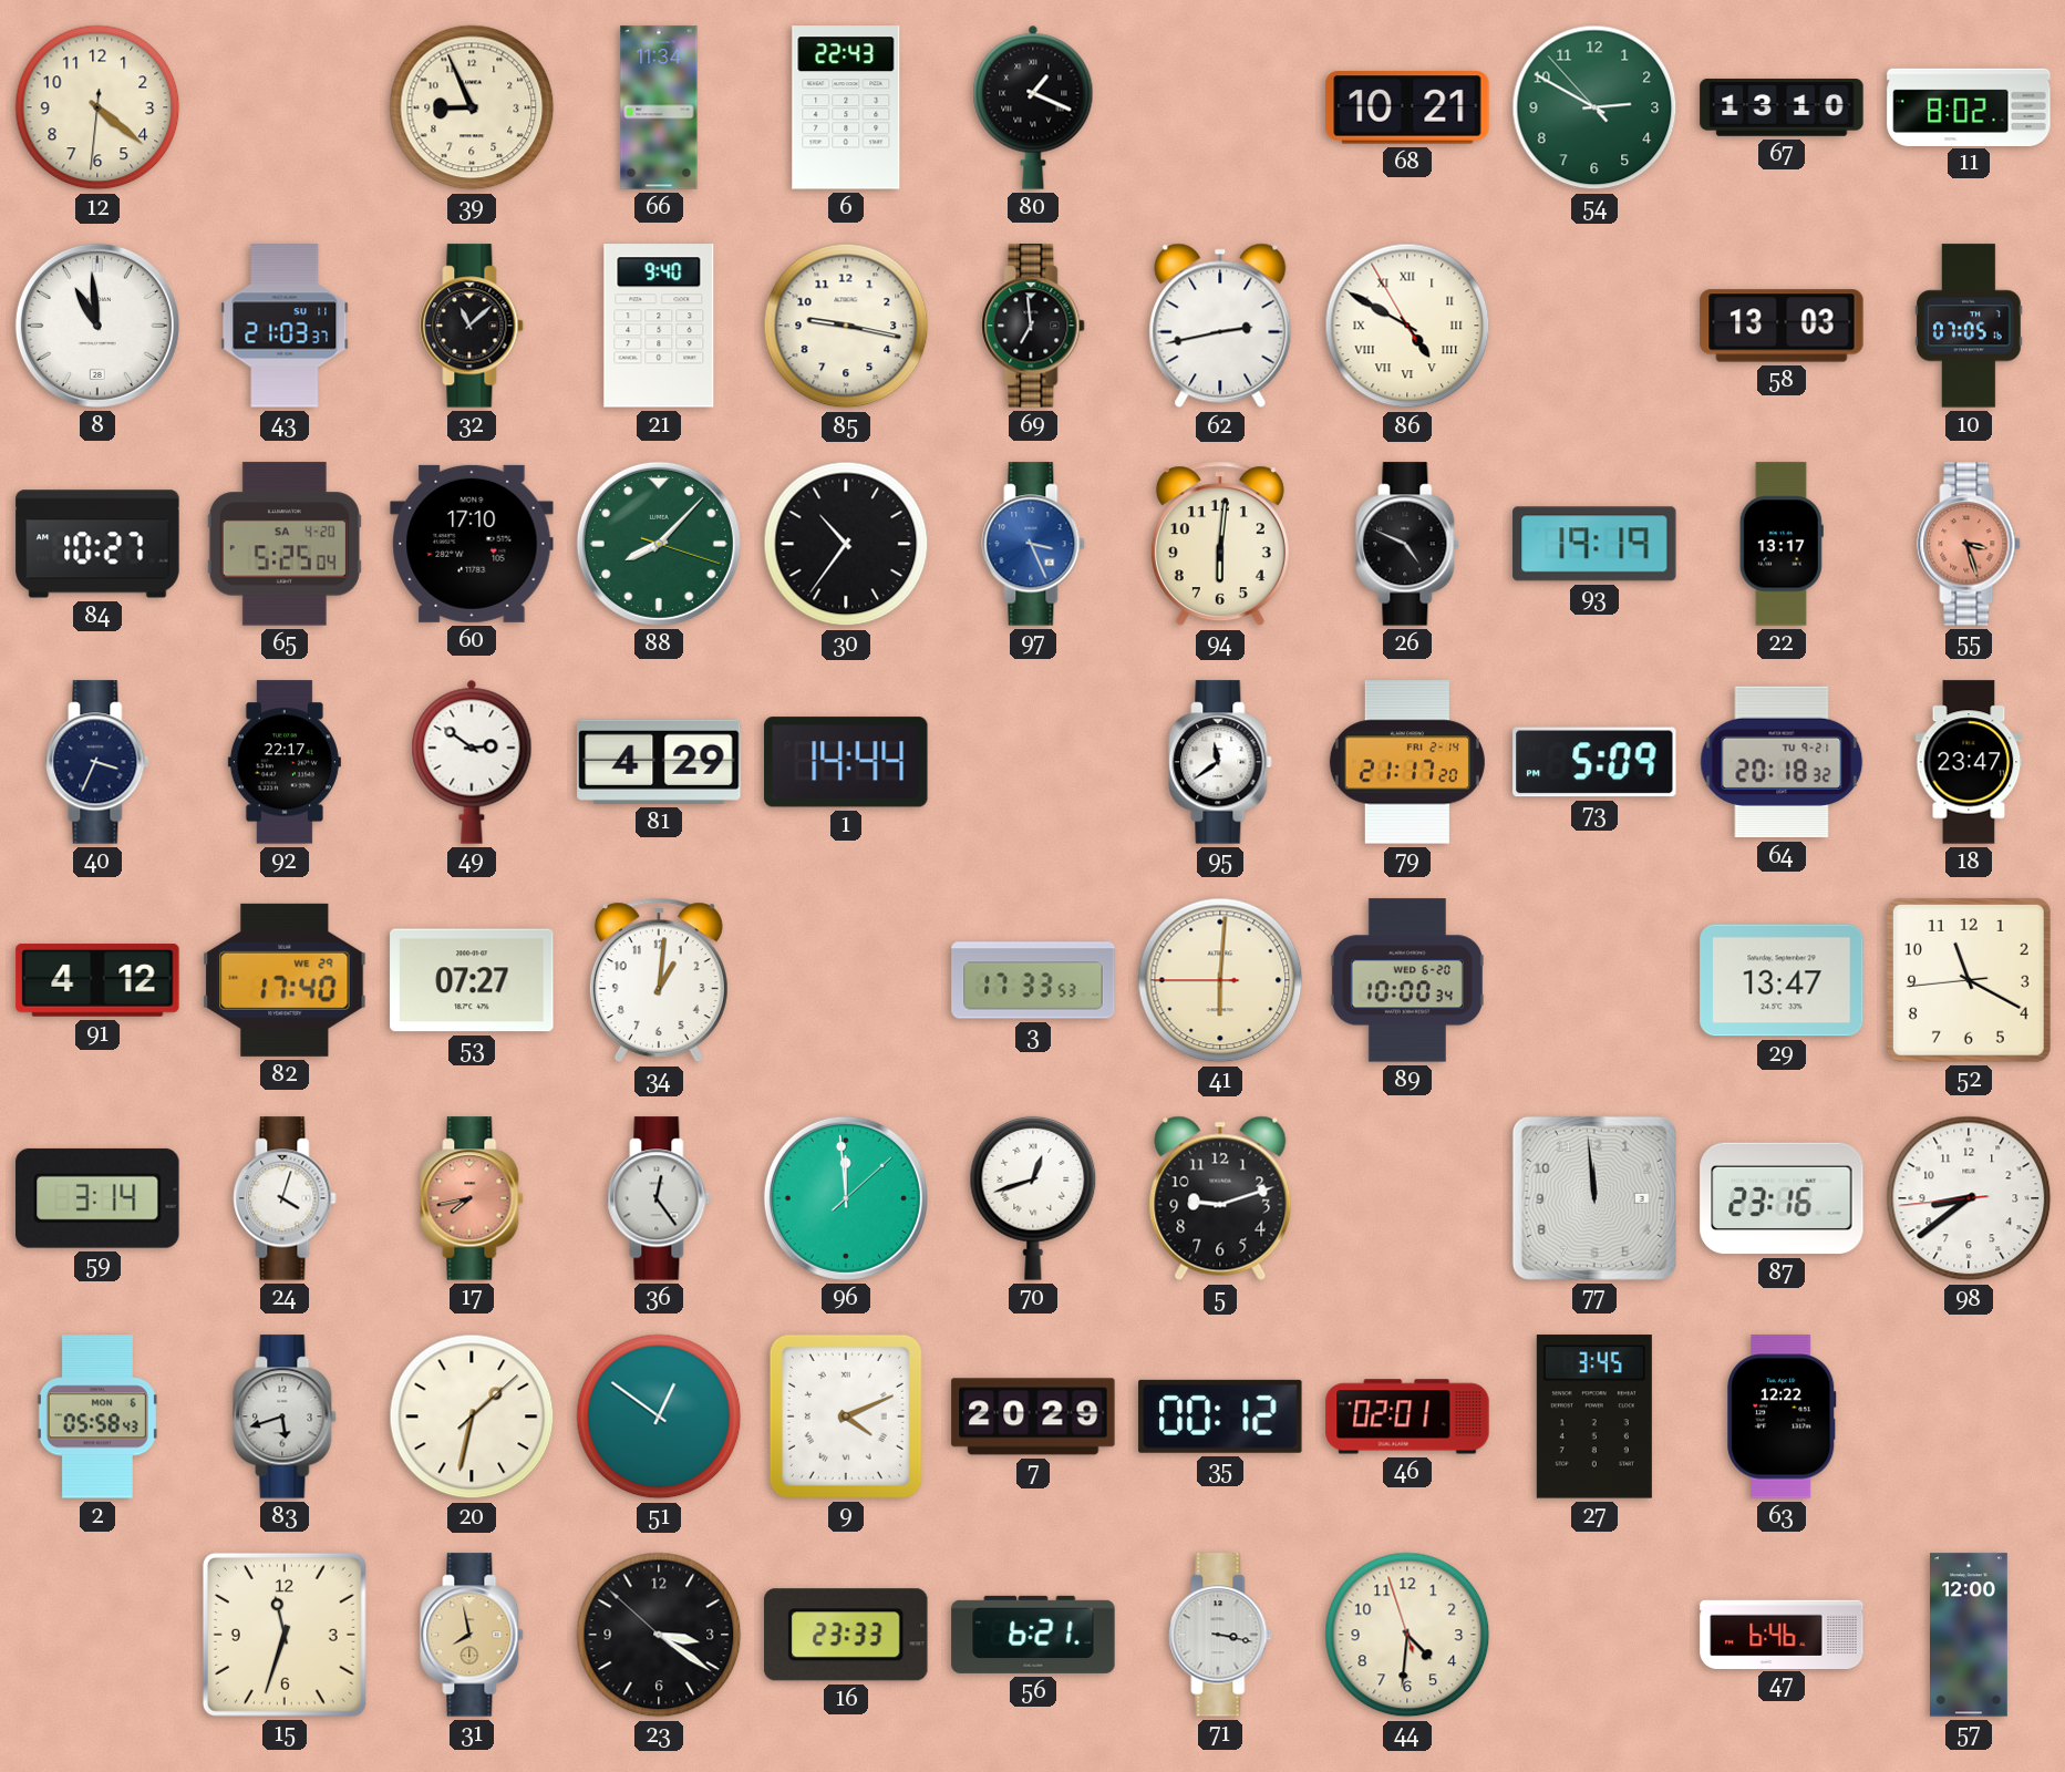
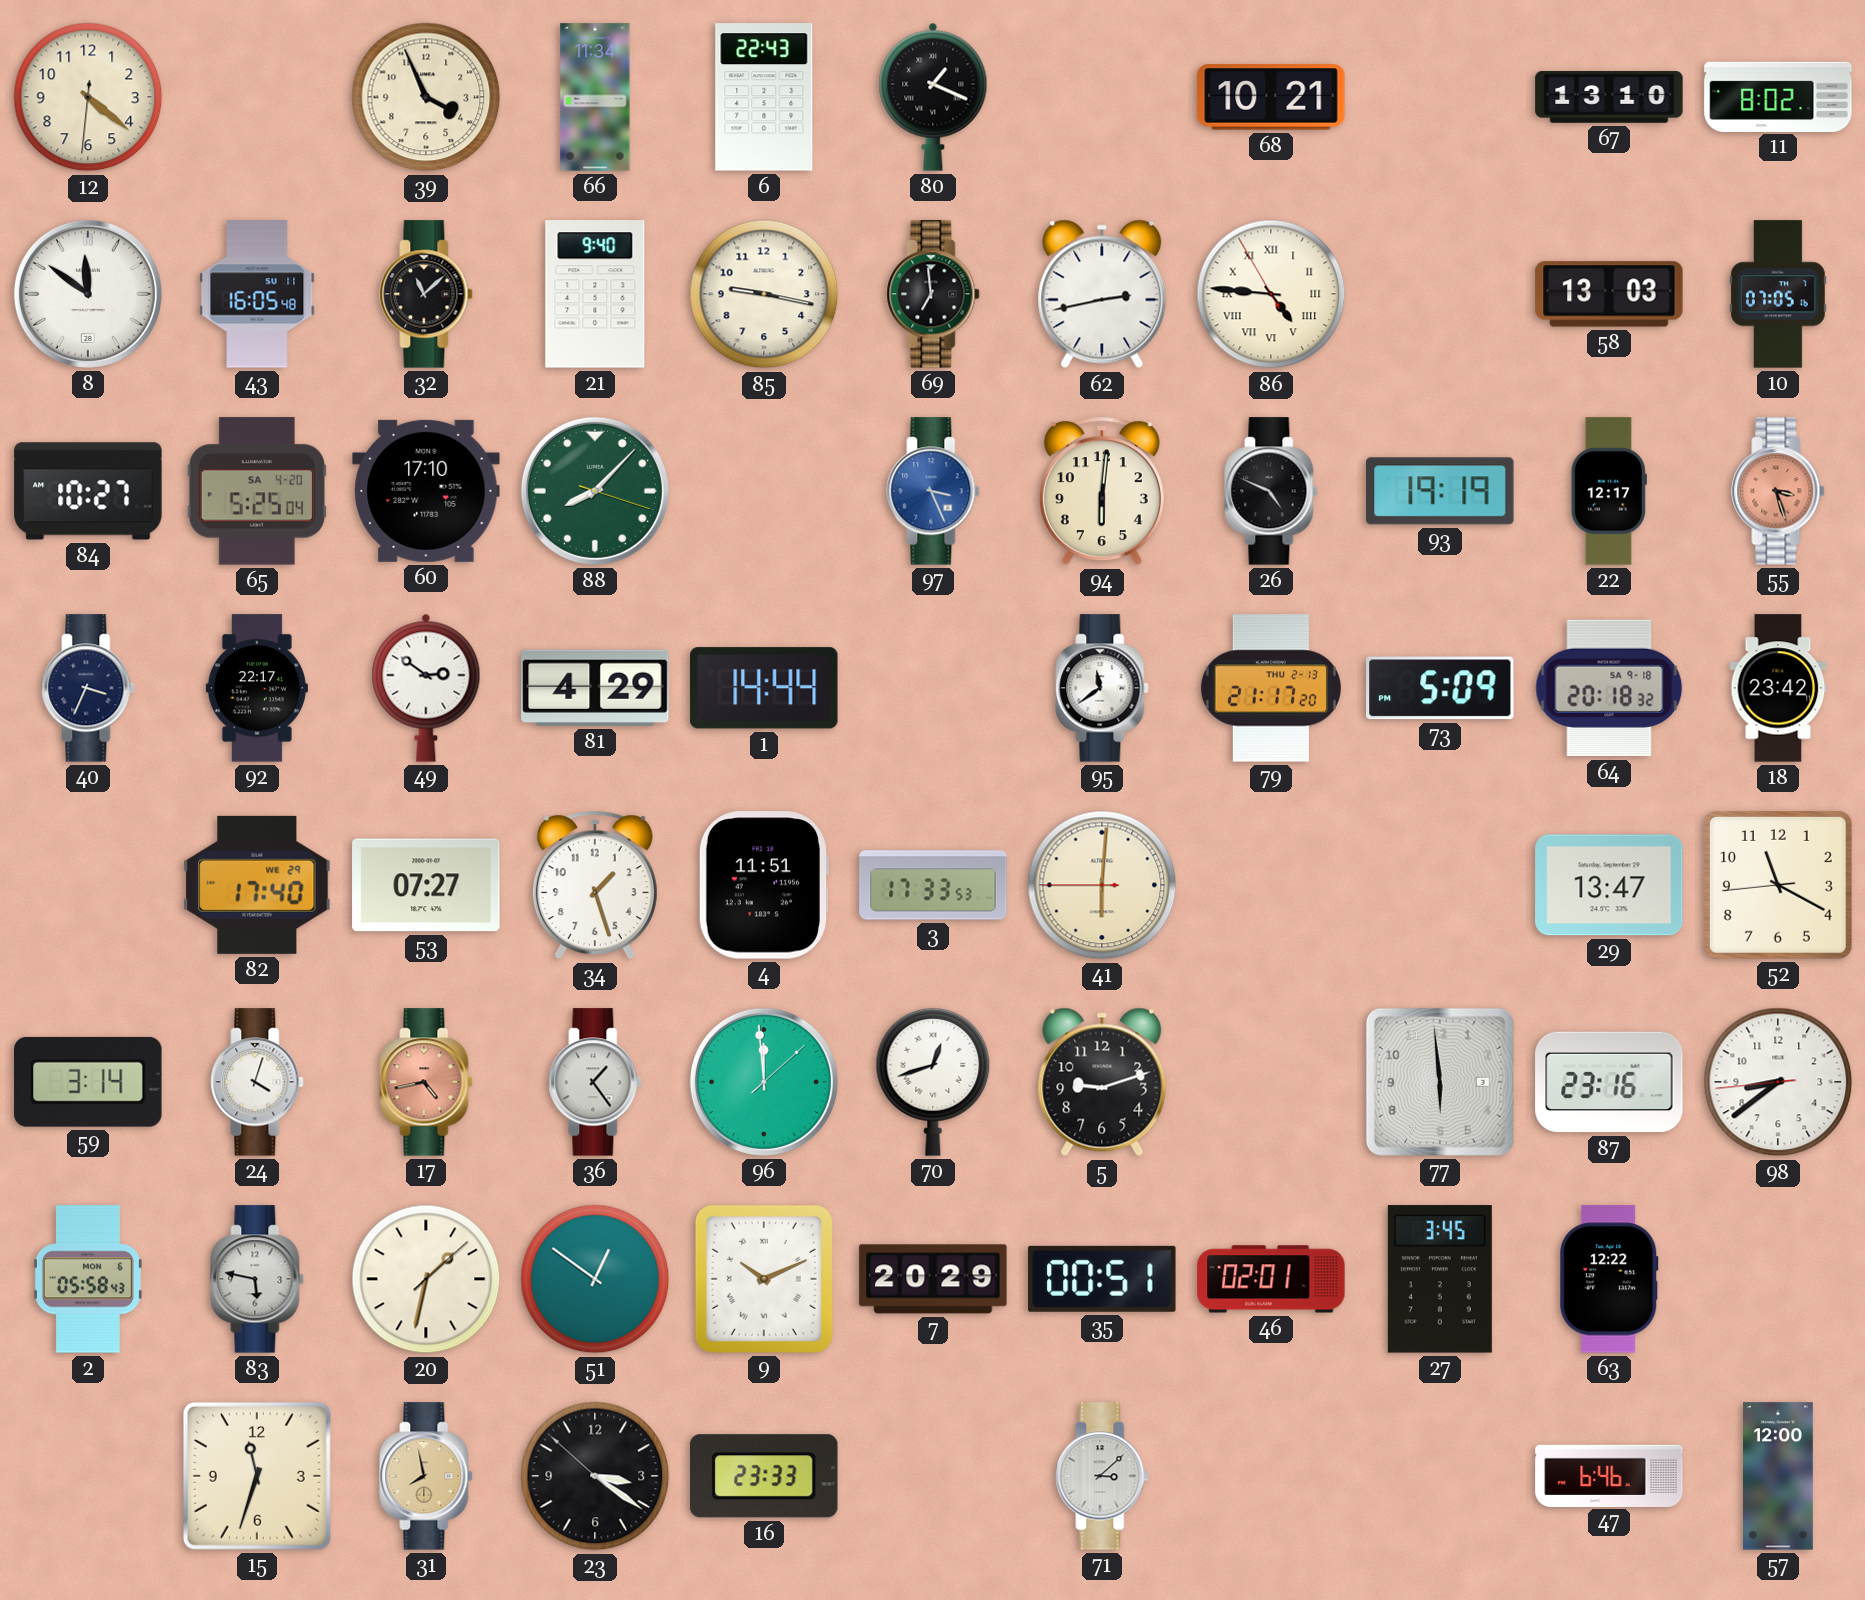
39: 8:56 -> 3:56 (426, 97)
54: 2:49 -> none (1594, 107)
8: 10:59 -> 11:51 (88, 294)
43: 21:03 -> 16:05 (257, 294)
86: 4:49 -> 4:45 (1271, 294)
30: 10:36 -> none (846, 544)
22: 13:17 -> 12:17 (1609, 491)
79 date: FRI 2-14 -> THU 2-13 (1271, 688)
64 date: TU 9-21 -> SA 9-18 (1609, 688)
18: 23:47 -> 23:42 (1778, 688)
91: 4:12 -> none (97, 980)
34: 1:01 -> 1:27 (595, 885)
4: none -> 11:51 (763, 885)
89: 10:00 -> none (1407, 980)
17: 7:43 -> 4:43 (426, 1082)
36: 12:24 -> 1:24 (595, 1082)
77: 11:59 -> 5:59 (1440, 1082)
83: 5:42 -> 5:47 (257, 1279)
9: 4:11 -> 10:11 (764, 1279)
35: 00:12 -> 00:51 (1102, 1279)
56: 6:21 -> none (1033, 1635)
71: 3:17 -> 3:08 (1102, 1476)
44: 4:30 -> none (1407, 1635)
